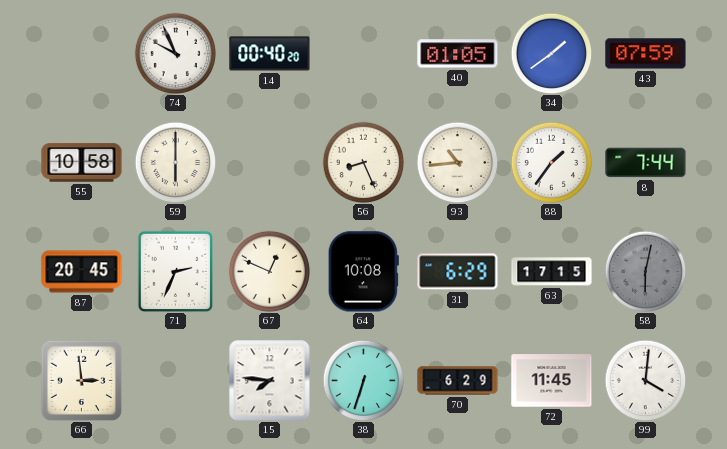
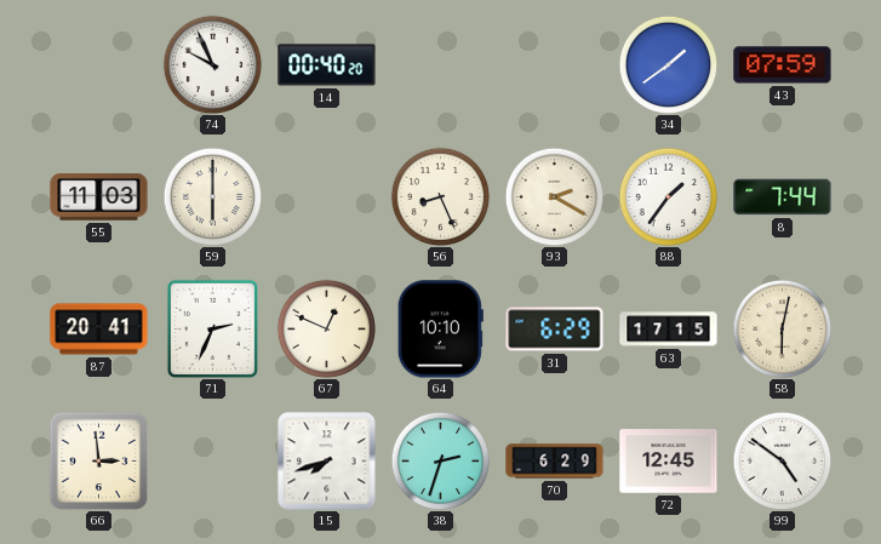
40: 01:05 -> none (458, 54)
55: 10:58 -> 11:03 (99, 197)
93: 10:44 -> 2:20 (554, 196)
87: 20:45 -> 20:41 (99, 330)
64: 10:08 -> 10:10 (440, 330)
58 dial: grey -> cream (782, 328)
15: 7:46 -> 7:42 (327, 462)
38: 6:33 -> 2:33 (440, 460)
72: 11:45 -> 12:45 (669, 462)
99: 4:01 -> 4:51 (782, 460)
